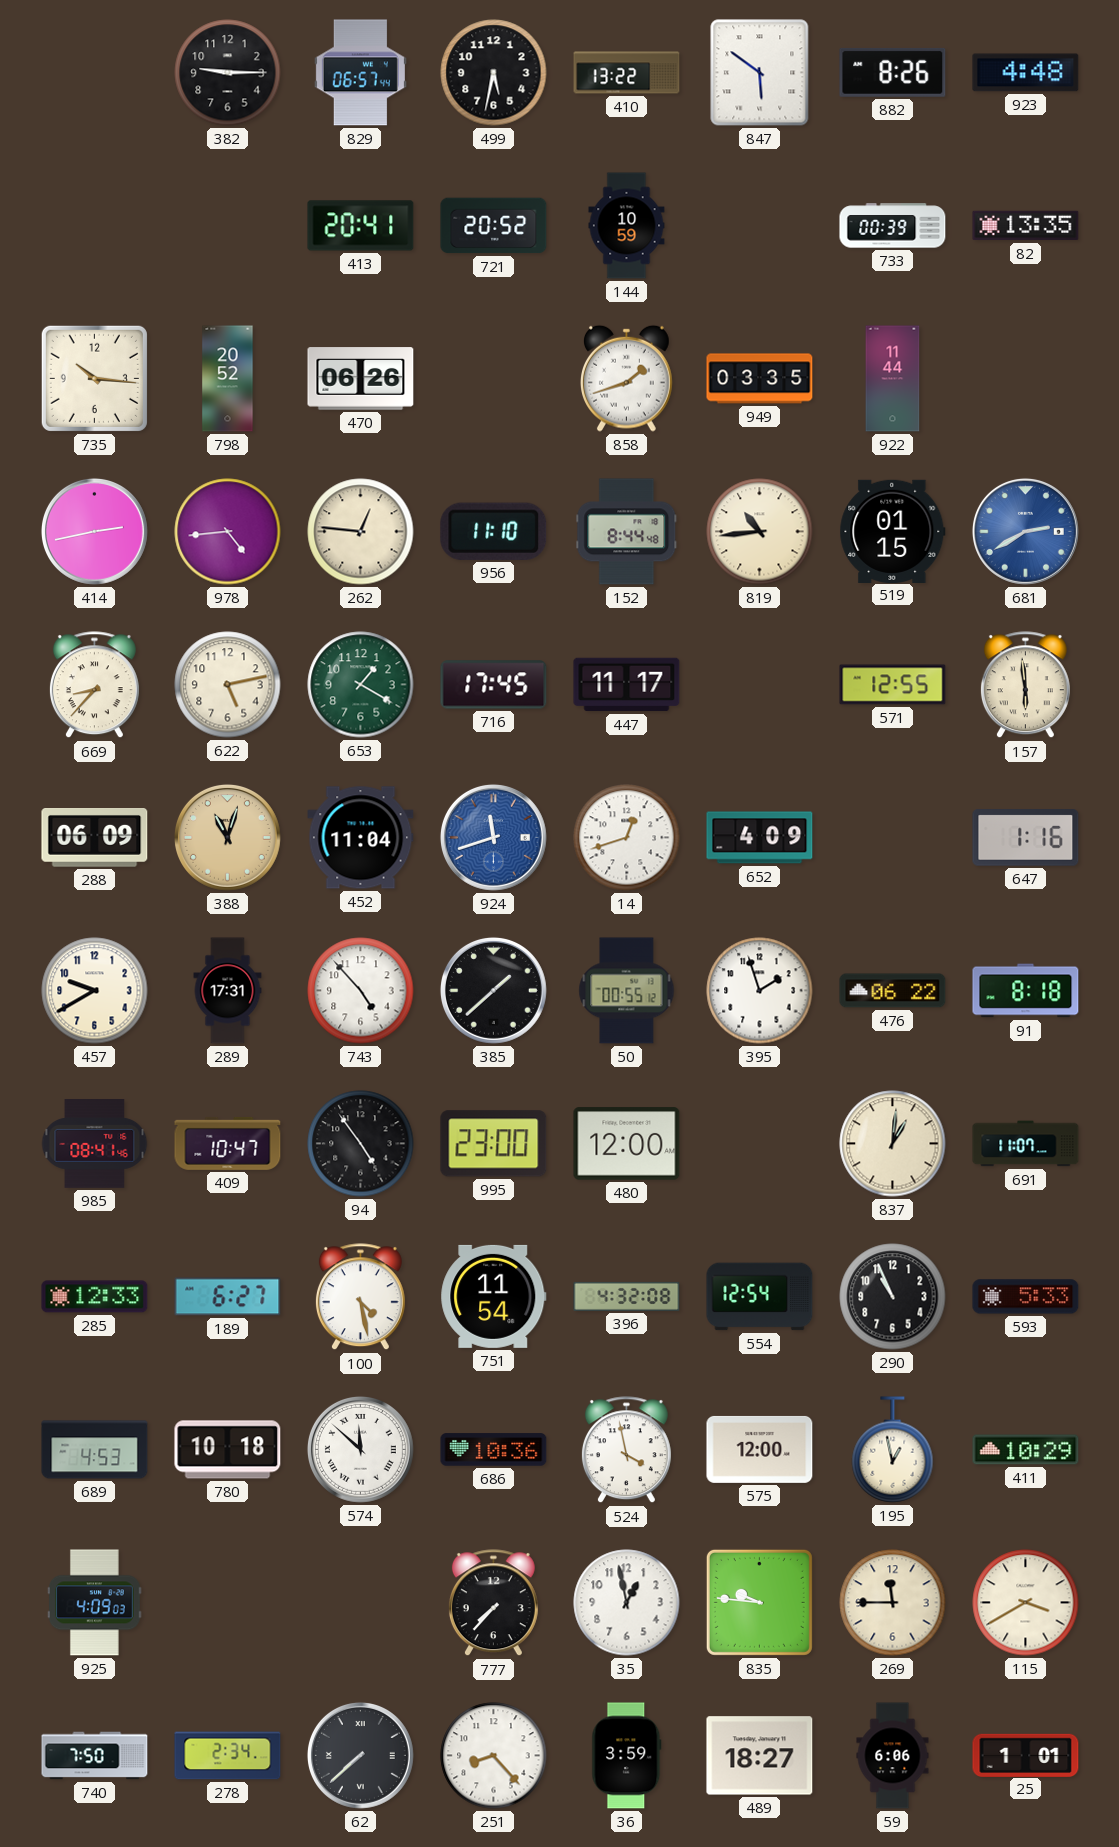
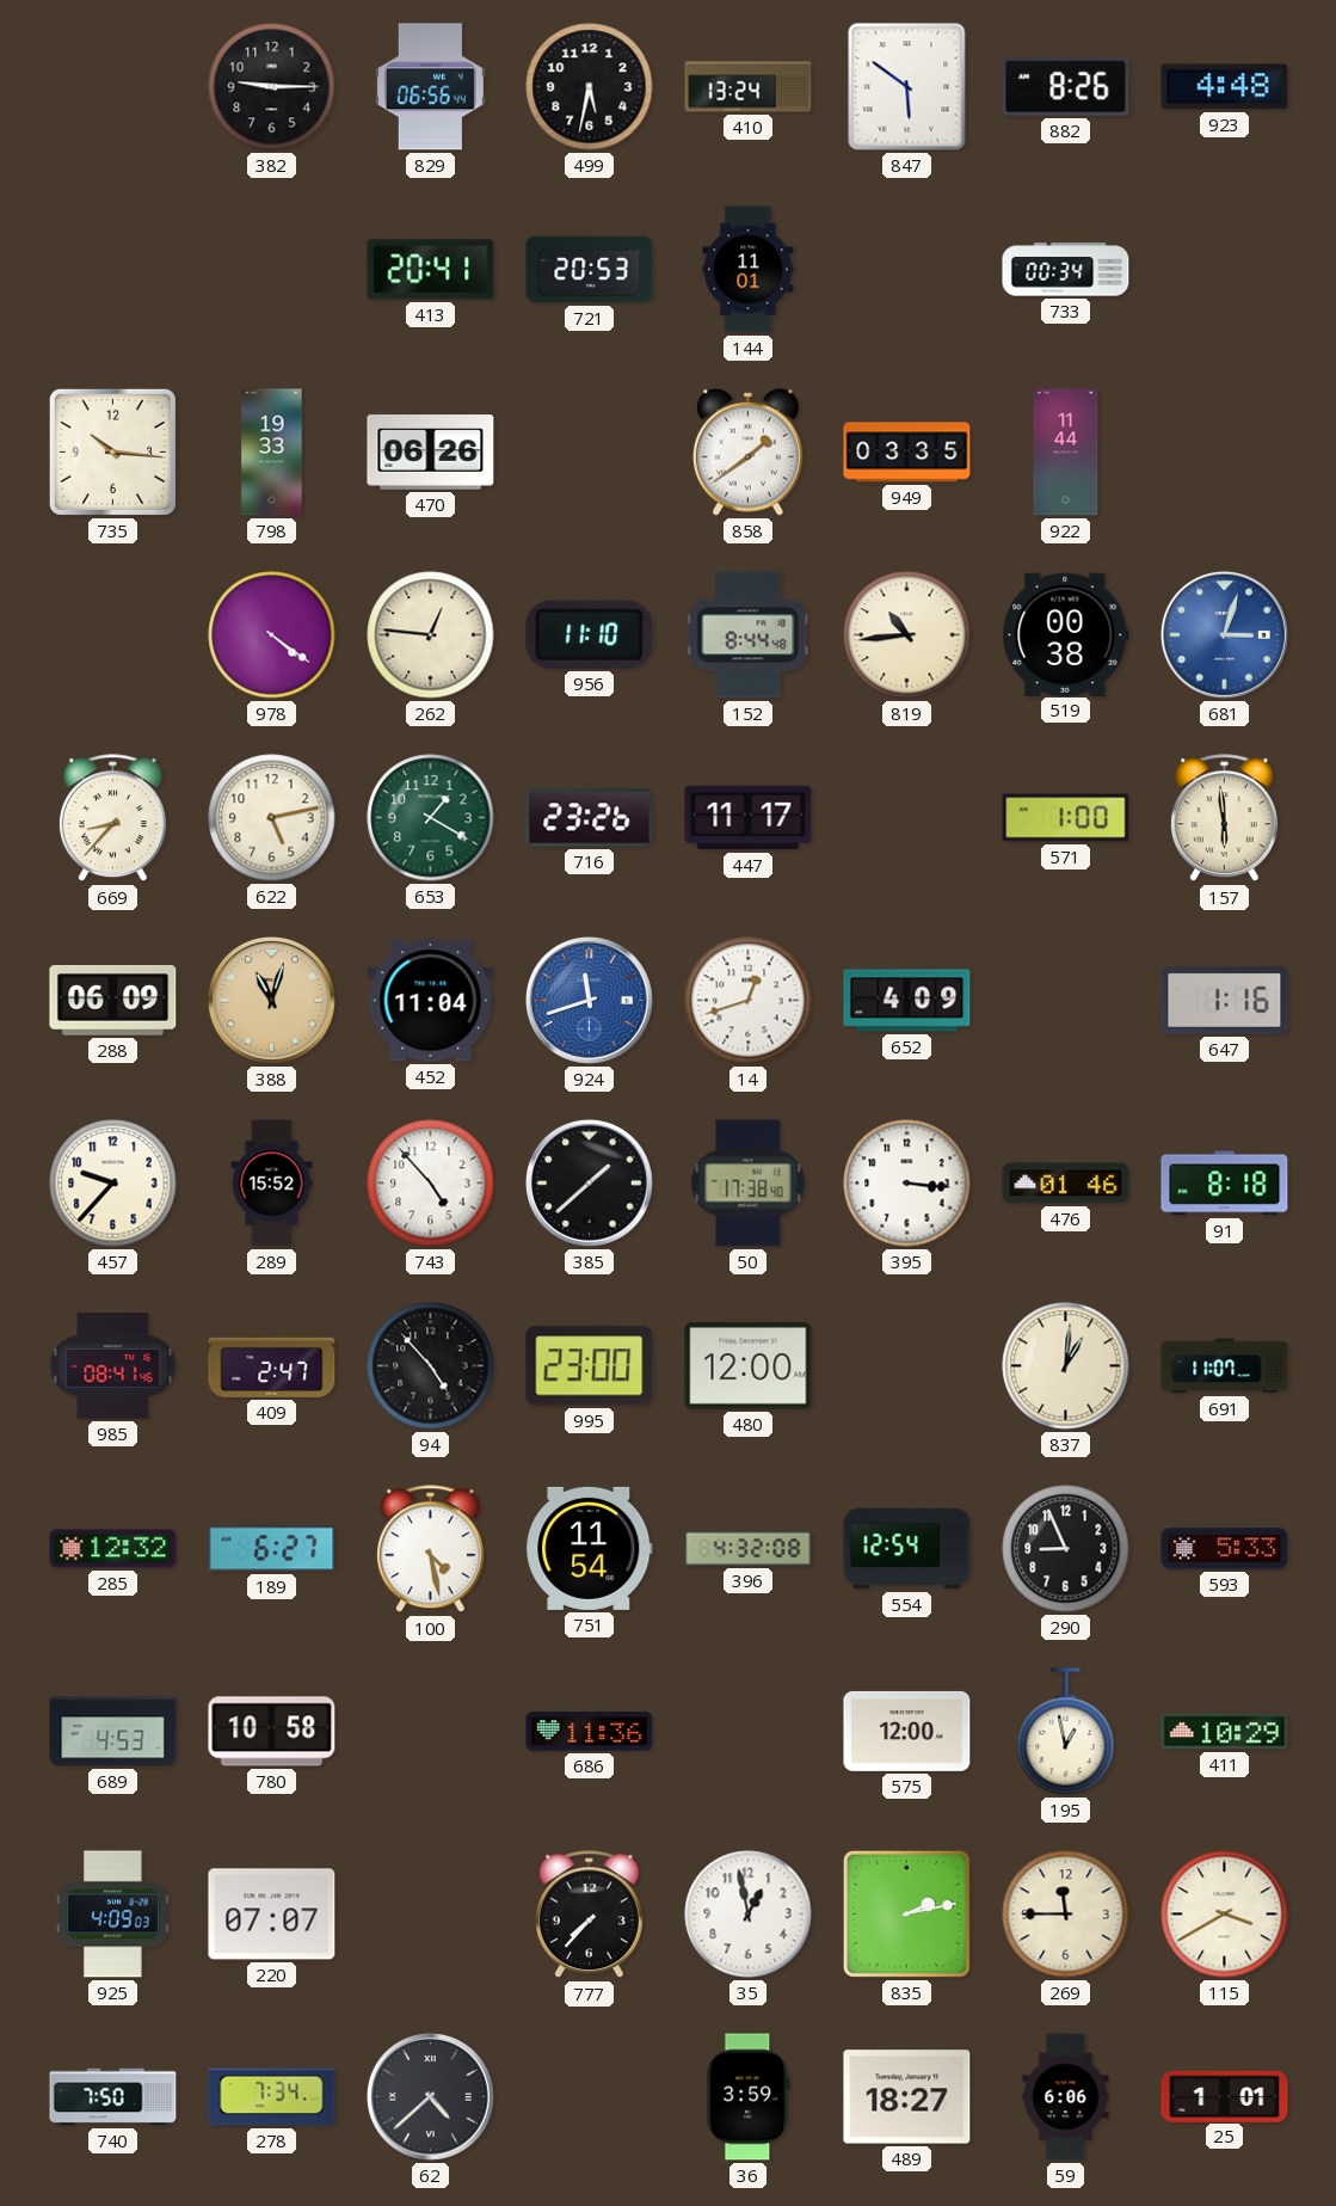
829: 06:57 -> 06:56 (430, 87)
410: 13:22 -> 13:24 (749, 87)
721: 20:52 -> 20:53 (590, 270)
144: 10:59 -> 11:01 (749, 270)
733: 00:39 -> 00:34 (1066, 270)
82: 13:35 -> none (1026, 226)
798: 20:52 -> 19:33 (272, 453)
858: 1:42 -> 1:39 (749, 451)
414: 2:43 -> none (94, 531)
978: 4:44 -> 4:21 (272, 635)
519: 01:15 -> 00:38 (1066, 634)
681: 2:40 -> 3:03 (1224, 634)
716: 17:45 -> 23:26 (590, 818)
571: 12:55 -> 1:00 (1066, 818)
457: 9:40 -> 9:37 (113, 1184)
289: 17:31 -> 15:52 (272, 1184)
50: 00:55 -> 17:38 (749, 1184)
395: 1:57 -> 3:16 (907, 1184)
476: 06:22 -> 01:46 (1066, 1184)
409: 10:47 -> 2:47 (272, 1365)
94: 4:54 -> 4:53 (431, 1366)
285: 12:33 -> 12:32 (113, 1549)
290: 10:56 -> 8:56 (1066, 1549)
780: 10:18 -> 10:58 (272, 1732)
574: 11:52 -> none (360, 1449)
686: 10:36 -> 11:36 (590, 1732)
524: 3:58 -> none (626, 1450)
220: none -> 07:07 (272, 1915)
835: 9:46 -> 2:13 (906, 1913)
278: 2:34 -> 7:34 (272, 2097)
62: 7:38 -> 4:38 (430, 2096)
251: 8:23 -> none (494, 1756)
